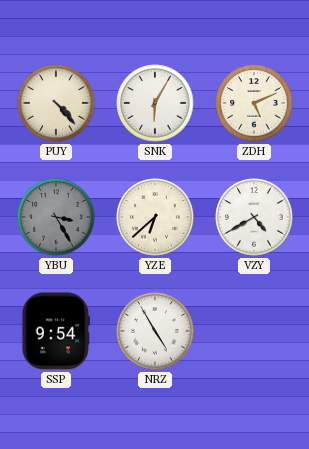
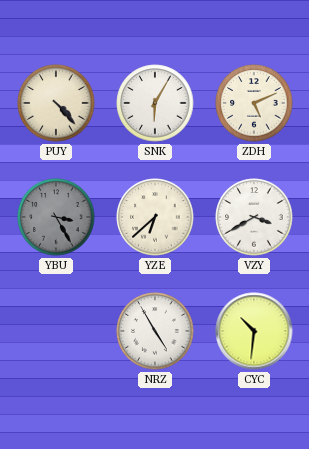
VZY: 4:40 -> 3:40 (254, 217)
SSP: 9:54 -> none (56, 331)
CYC: none -> 10:31 (254, 331)
